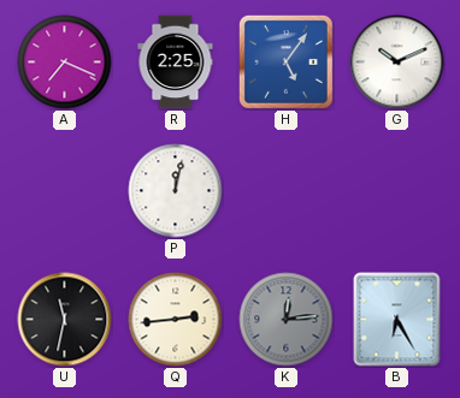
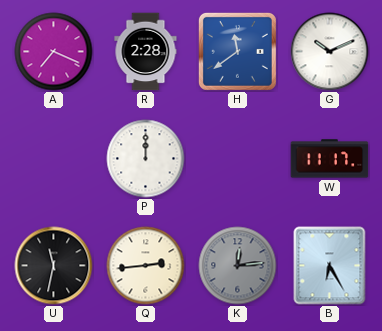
R: 2:25 -> 2:28 (146, 52)
H: 5:06 -> 11:39 (237, 51)
P: 12:02 -> 12:00 (146, 159)
W: none -> 11:17 (330, 159)
